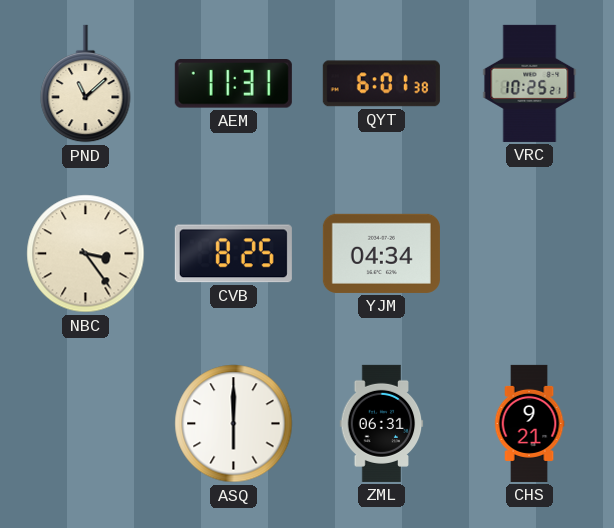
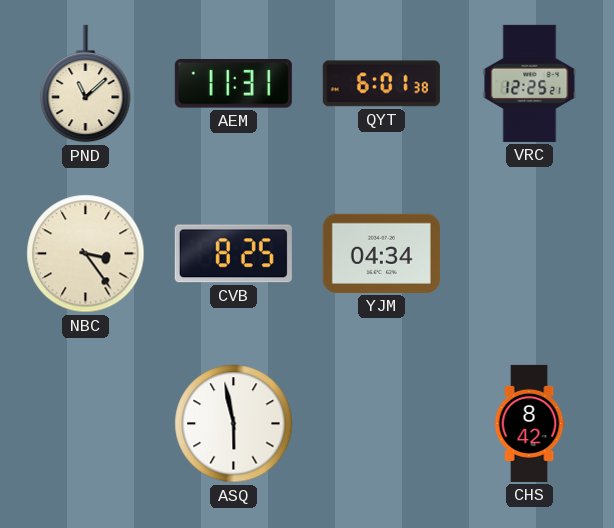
VRC: 10:25 -> 12:25 (530, 83)
ASQ: 6:00 -> 5:58 (234, 424)
ZML: 06:31 -> none (382, 423)
CHS: 9:21 -> 8:42 (529, 423)
